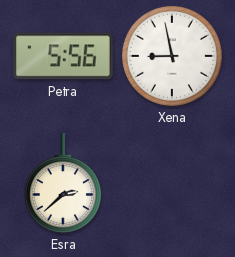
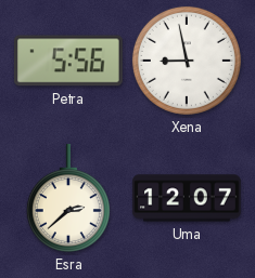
Uma: none -> 12:07 (187, 198)
